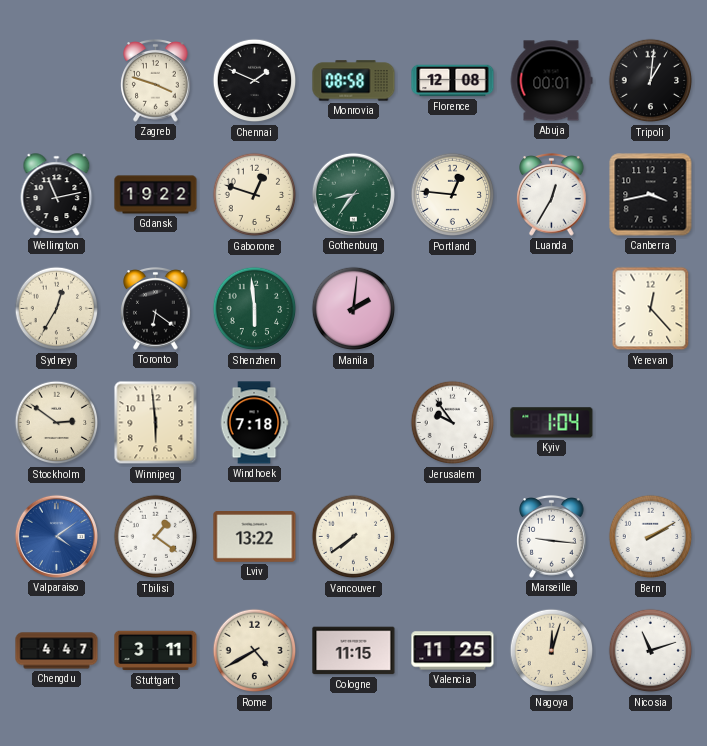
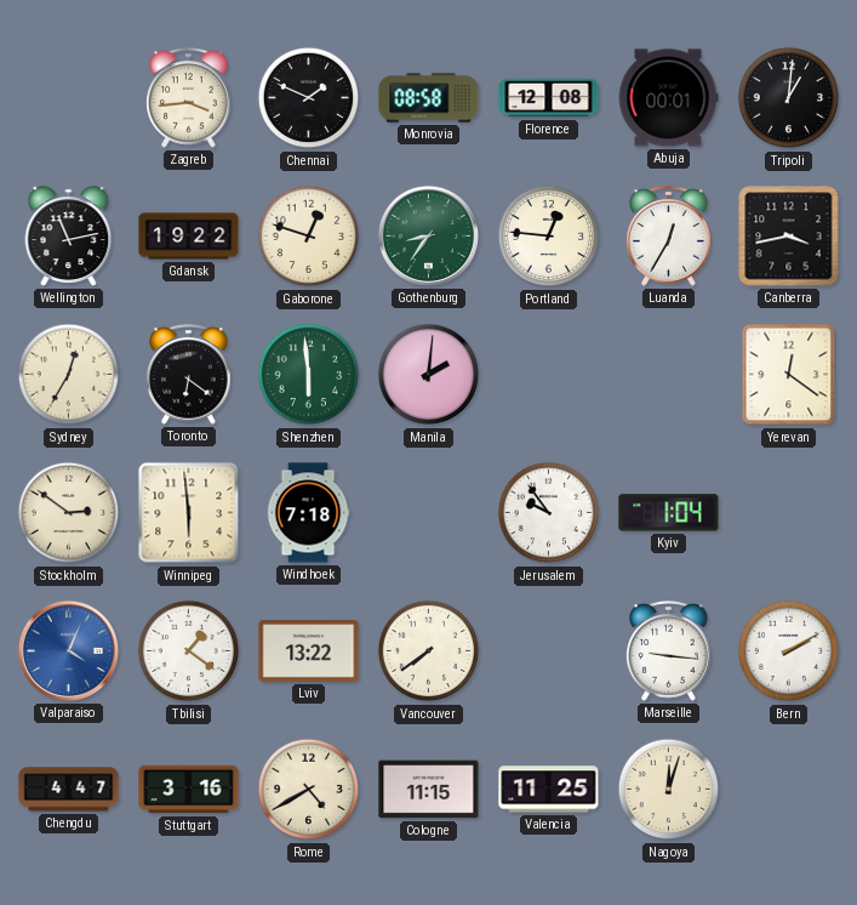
Zagreb: 3:48 -> 3:44 (189, 98)
Yerevan: 12:23 -> 12:21 (789, 375)
Valparaiso: 4:09 -> 4:04 (68, 650)
Stuttgart: 3:11 -> 3:16 (189, 790)
Nicosia: 11:12 -> none (651, 651)
